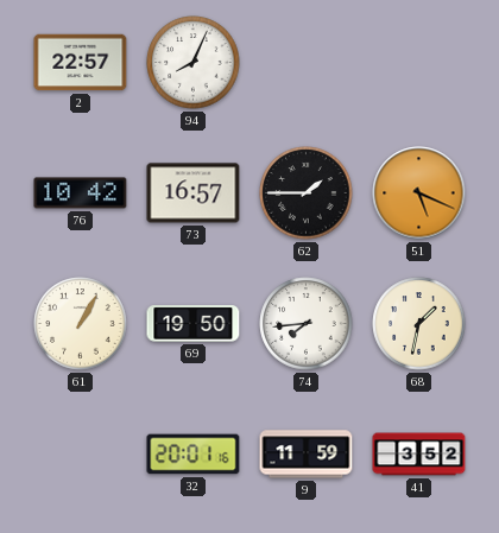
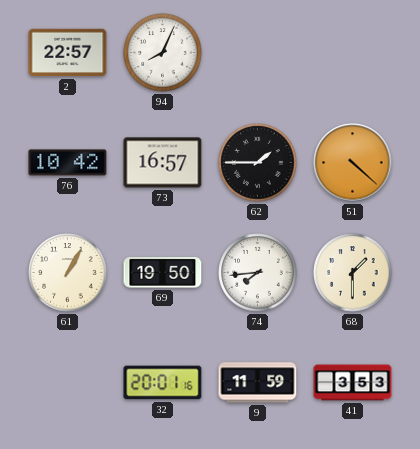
51: 5:19 -> 4:22 (353, 163)
68: 1:32 -> 1:30 (353, 273)
41: 3:52 -> 3:53 (353, 383)
